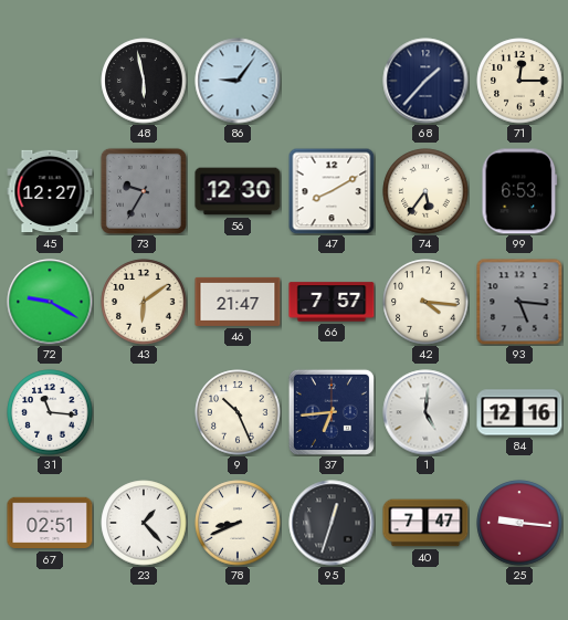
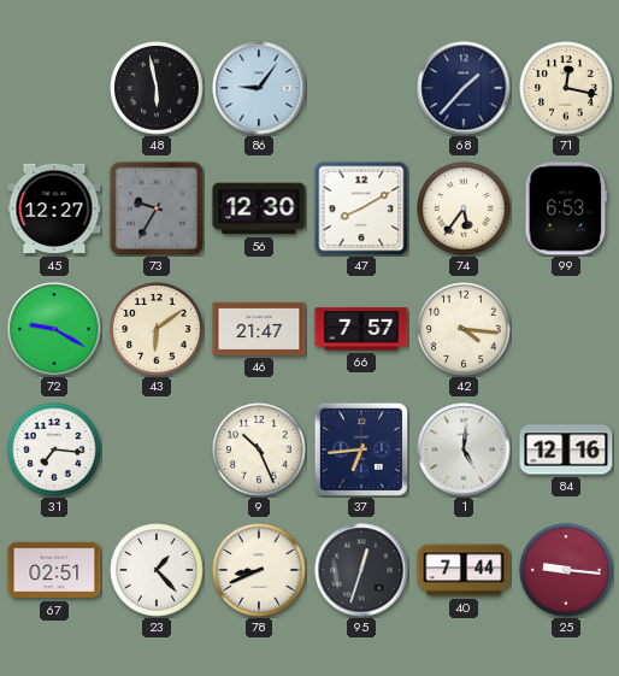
71: 12:15 -> 12:17 (566, 88)
93: 5:16 -> none (519, 302)
31: 11:16 -> 7:16 (54, 449)
40: 7:47 -> 7:44 (464, 570)
